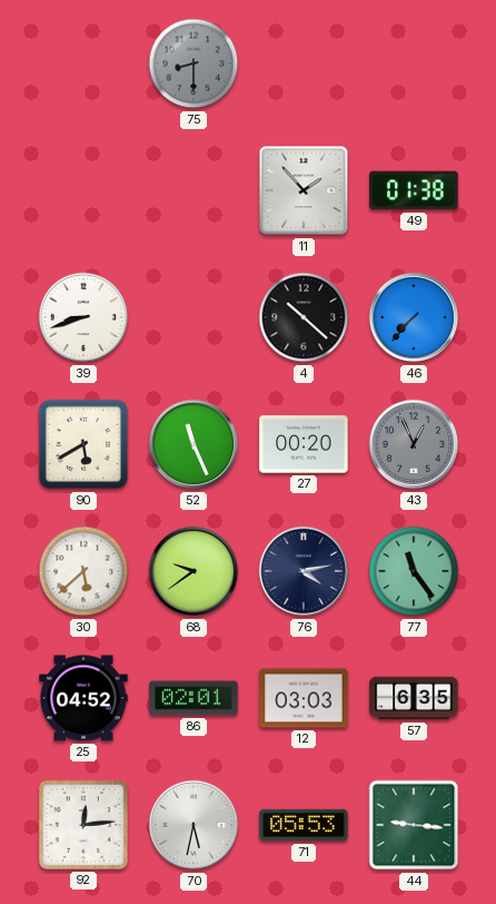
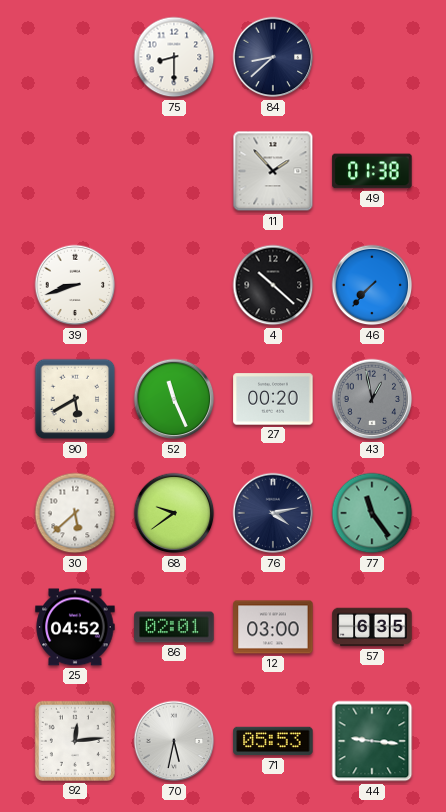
75 dial: grey -> white (174, 57)
84: none -> 8:38 (273, 57)
43: 12:56 -> 12:58 (372, 399)
12: 03:03 -> 03:00 (273, 627)
